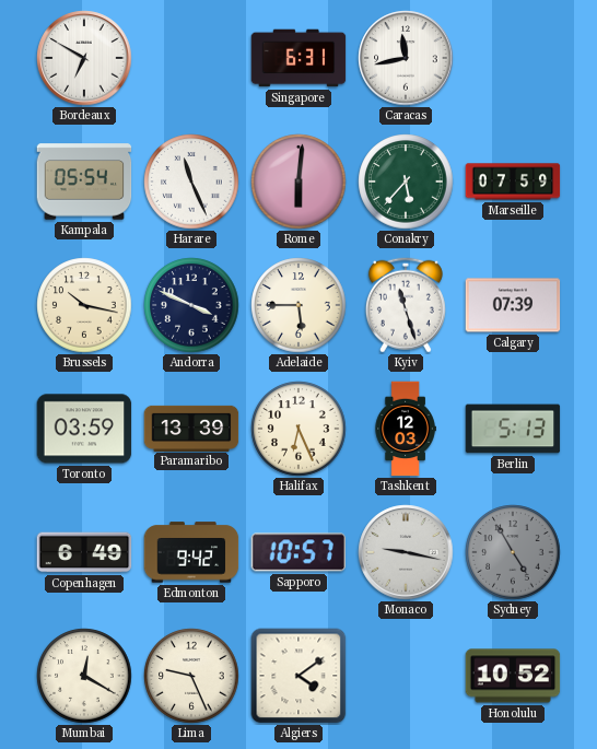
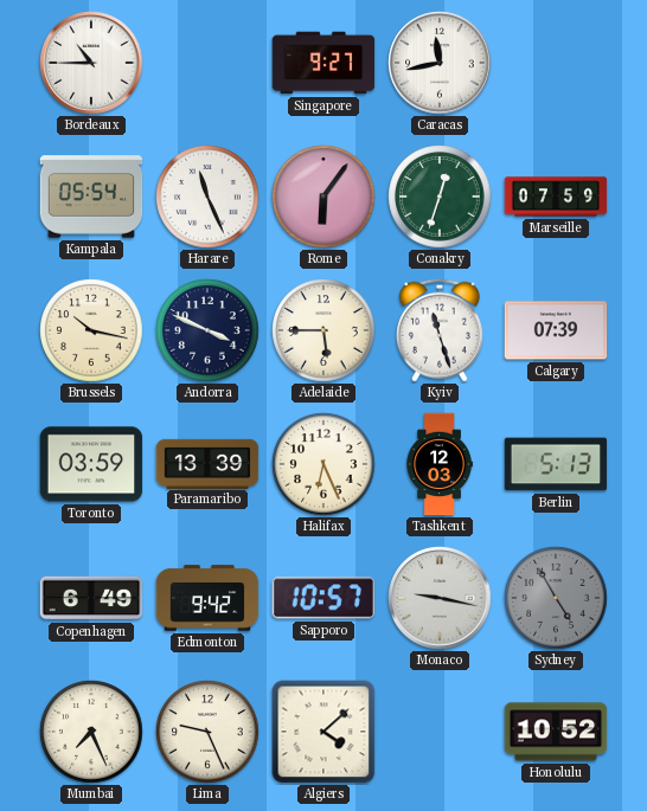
Bordeaux: 6:50 -> 10:45 (91, 63)
Singapore: 6:31 -> 9:27 (323, 63)
Rome: 6:01 -> 6:06 (323, 197)
Conakry: 5:37 -> 12:33 (440, 197)
Mumbai: 12:20 -> 7:26 (91, 732)
Algiers: 4:09 -> 4:08 (323, 732)
